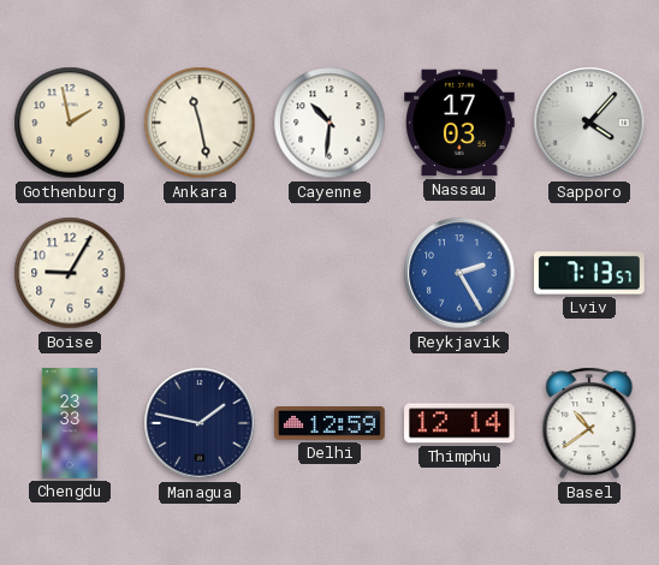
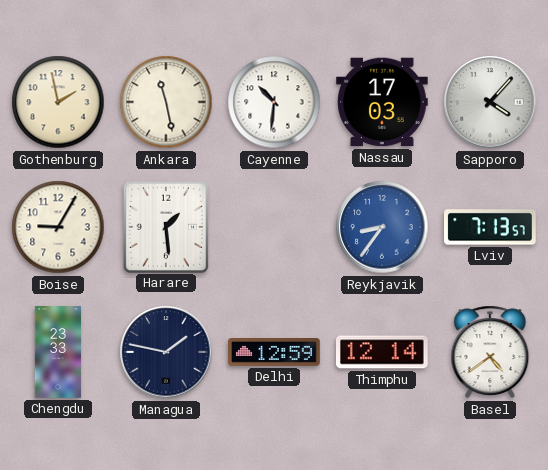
Harare: none -> 1:29 (166, 226)
Reykjavik: 2:25 -> 8:36 (382, 227)
Basel: 10:39 -> 4:39 (490, 352)
